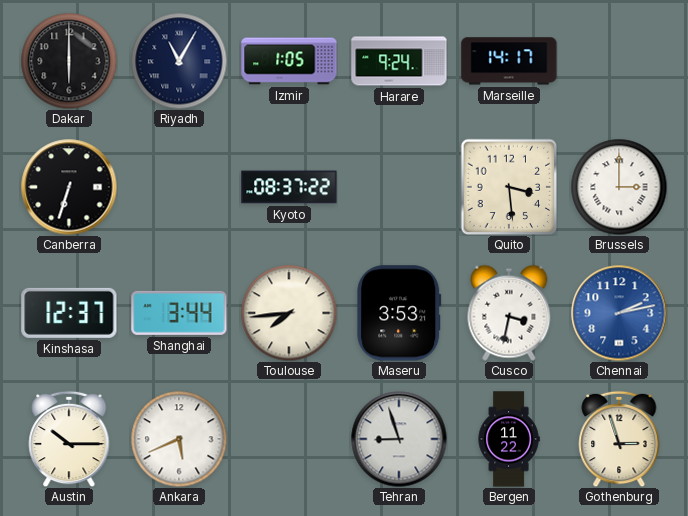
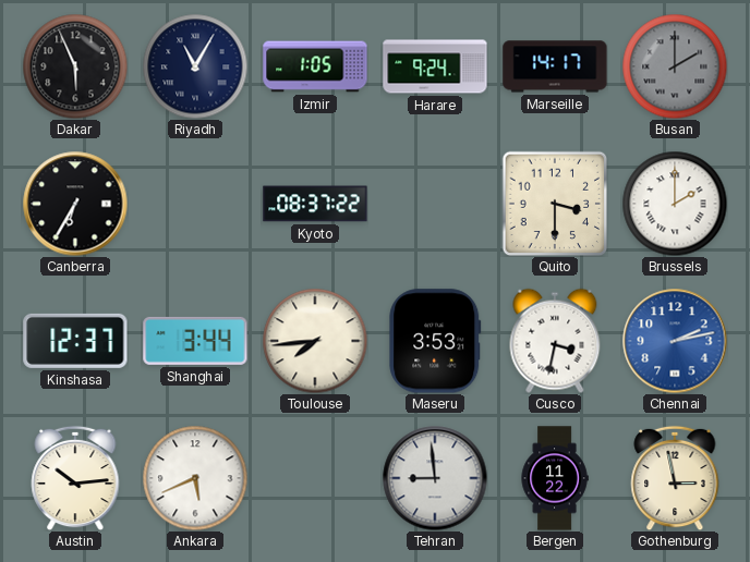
Dakar: 6:00 -> 5:56 (75, 66)
Busan: none -> 2:00 (675, 66)
Canberra: 6:33 -> 6:35 (75, 204)
Quito: 3:29 -> 3:30 (555, 204)
Brussels: 3:00 -> 2:00 (675, 204)
Austin: 10:15 -> 10:14 (75, 478)
Tehran: 8:57 -> 8:59 (435, 478)
Gothenburg: 2:57 -> 2:58 (675, 478)
